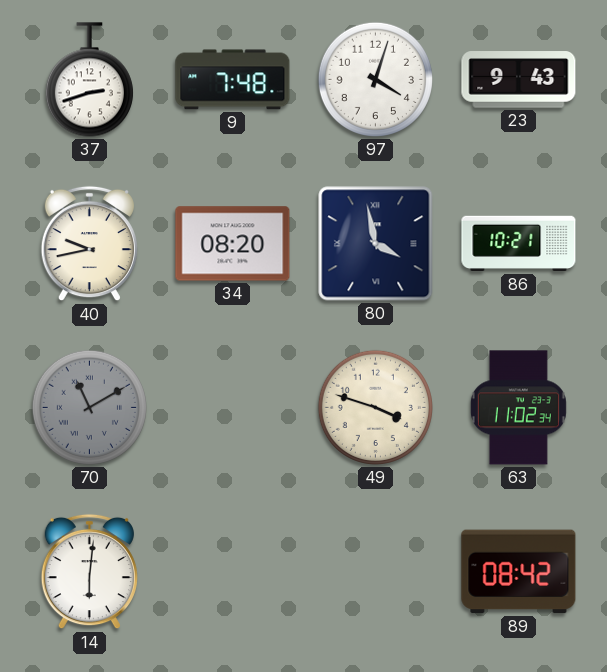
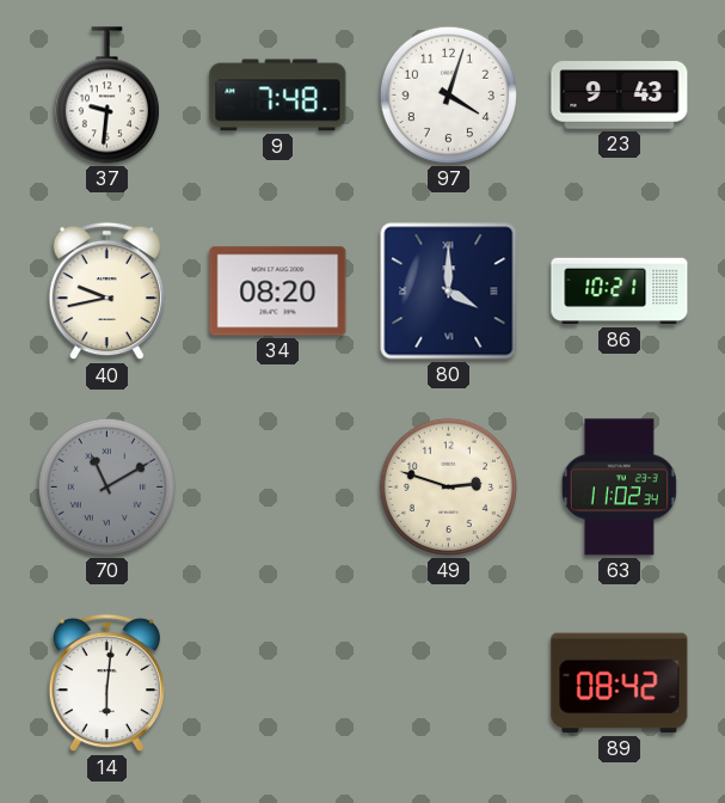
37: 2:42 -> 9:31 (106, 96)
80: 3:58 -> 4:00 (449, 292)
49: 3:48 -> 2:48 (448, 486)
